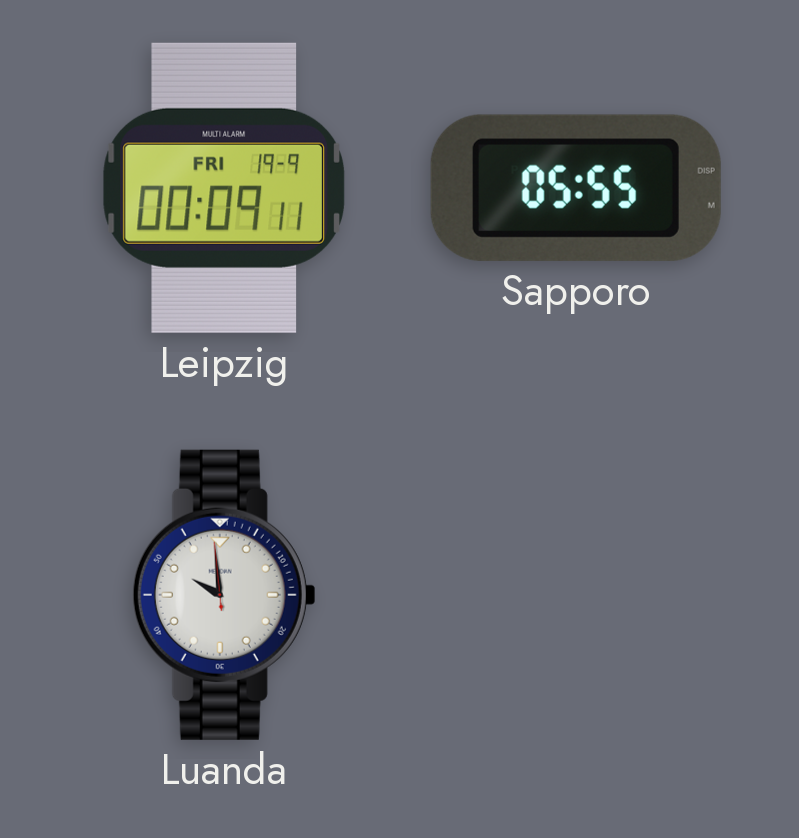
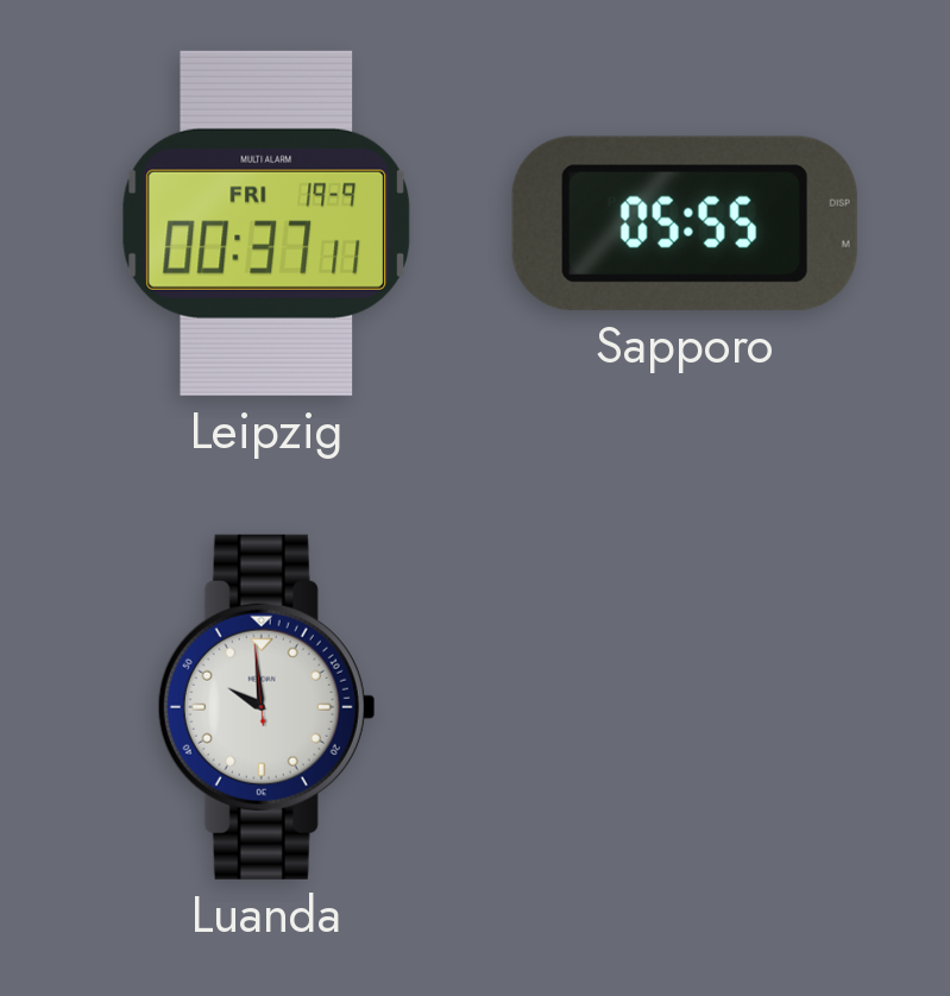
Leipzig: 00:09 -> 00:37 (265, 223)
